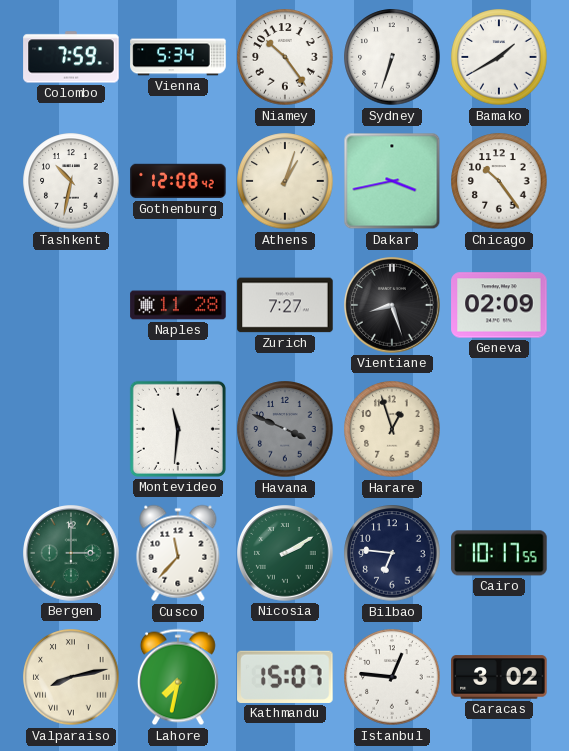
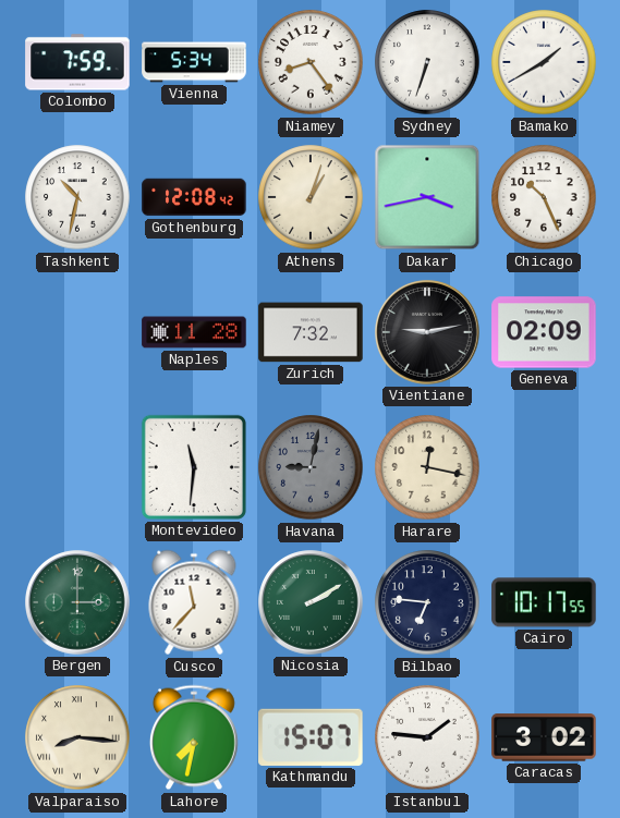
Niamey: 10:24 -> 8:24 (311, 62)
Chicago: 10:24 -> 10:26 (544, 197)
Zurich: 7:27 -> 7:32 (311, 332)
Vientiane: 8:27 -> 9:13 (427, 332)
Havana: 3:49 -> 9:02 (311, 467)
Harare: 12:57 -> 12:17 (427, 467)
Valparaiso: 8:13 -> 8:16 (77, 737)
Istanbul: 12:46 -> 1:46 (427, 737)
